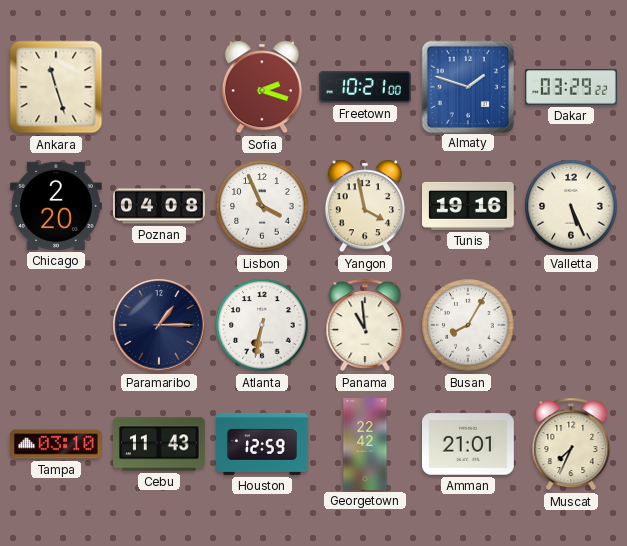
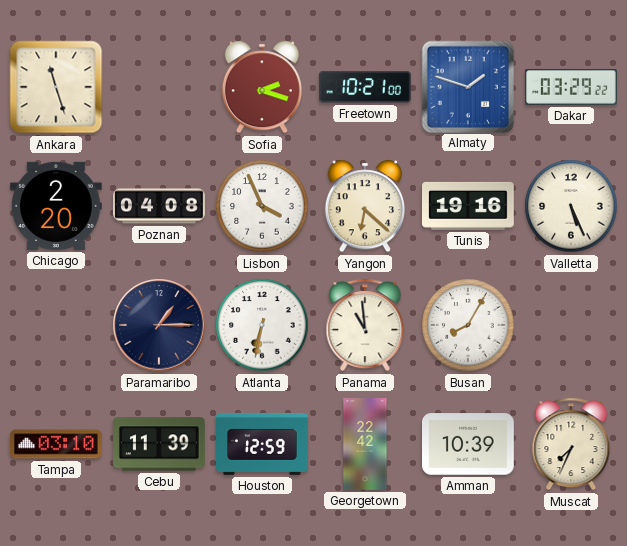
Yangon: 3:58 -> 6:22 (365, 206)
Cebu: 11:43 -> 11:39 (160, 444)
Amman: 21:01 -> 10:39 (469, 444)
